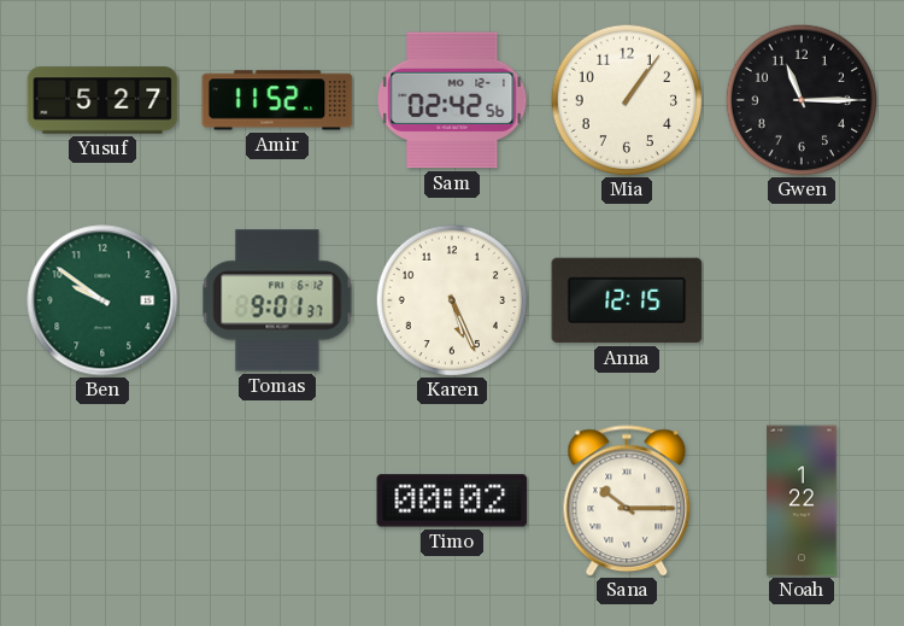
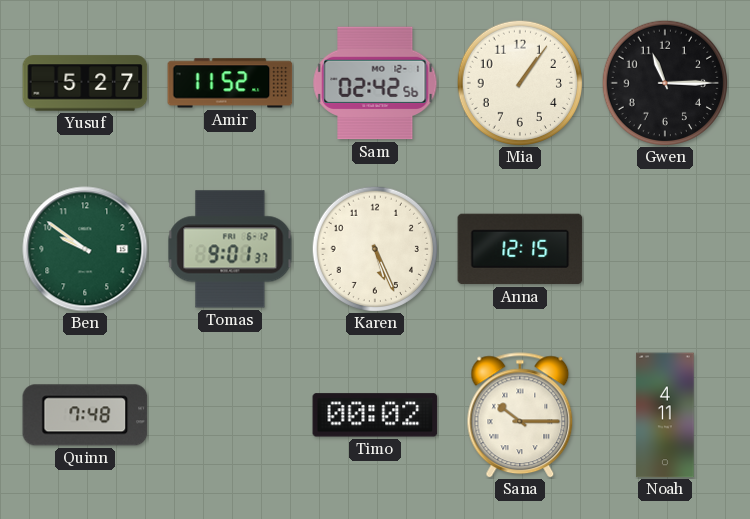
Quinn: none -> 7:48 (85, 415)
Noah: 1:22 -> 4:11 (665, 415)
